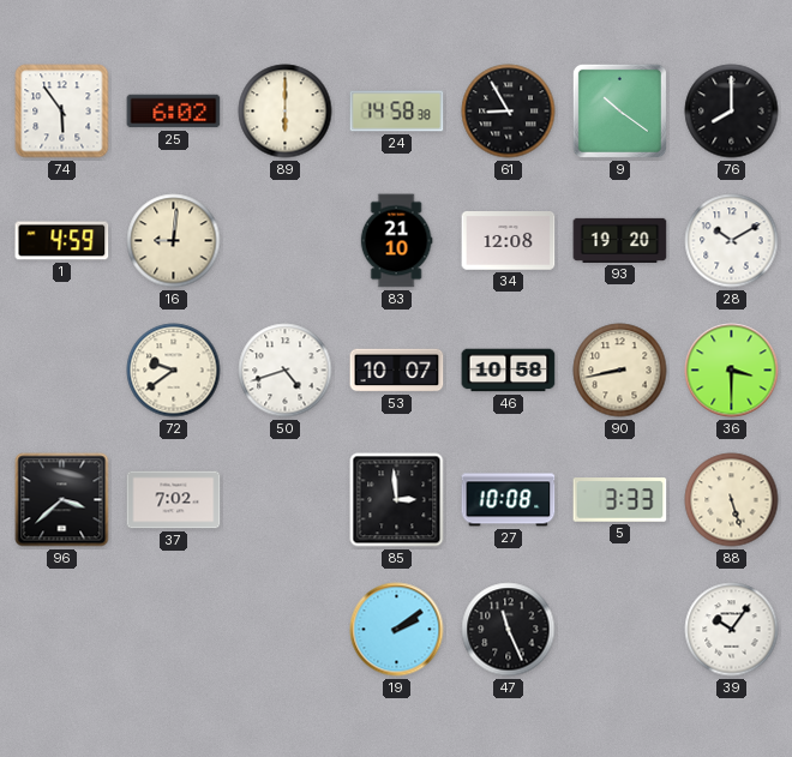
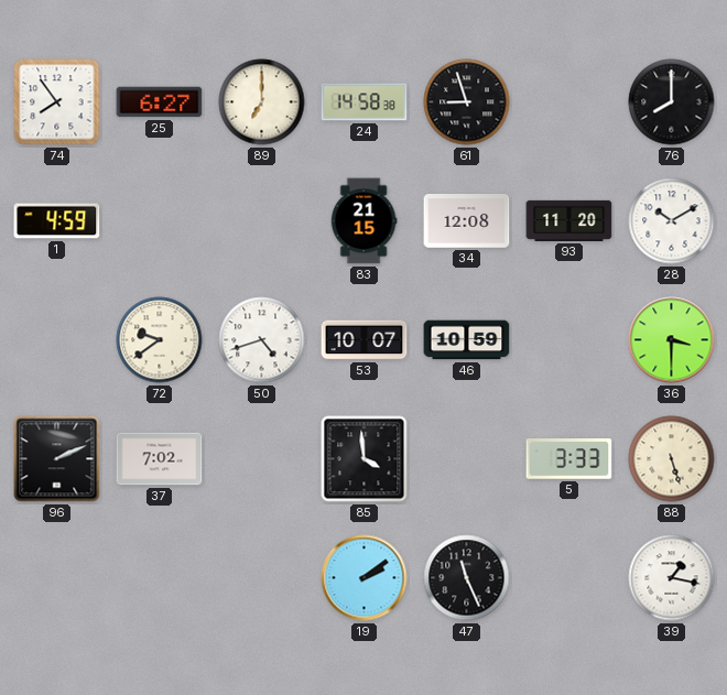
74: 5:54 -> 7:54 (57, 102)
25: 6:02 -> 6:27 (160, 102)
89: 6:00 -> 7:00 (262, 102)
61: 8:55 -> 8:57 (467, 102)
9: 10:21 -> none (619, 110)
16: 9:01 -> none (174, 241)
83: 21:10 -> 21:15 (363, 221)
93: 19:20 -> 11:20 (569, 220)
46: 10:58 -> 10:59 (467, 340)
90: 8:43 -> none (620, 371)
96: 3:38 -> 2:11 (57, 459)
85: 2:59 -> 3:59 (365, 459)
27: 10:08 -> none (509, 500)
39: 10:06 -> 1:17 (672, 578)
